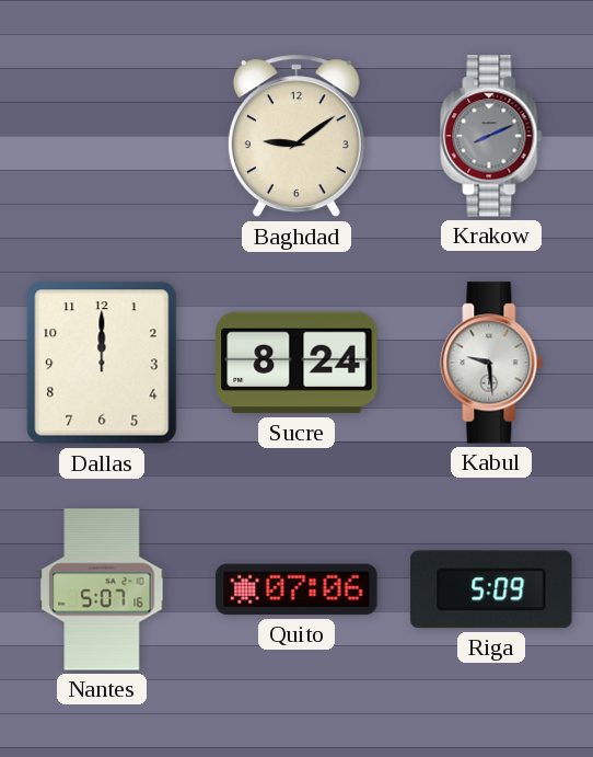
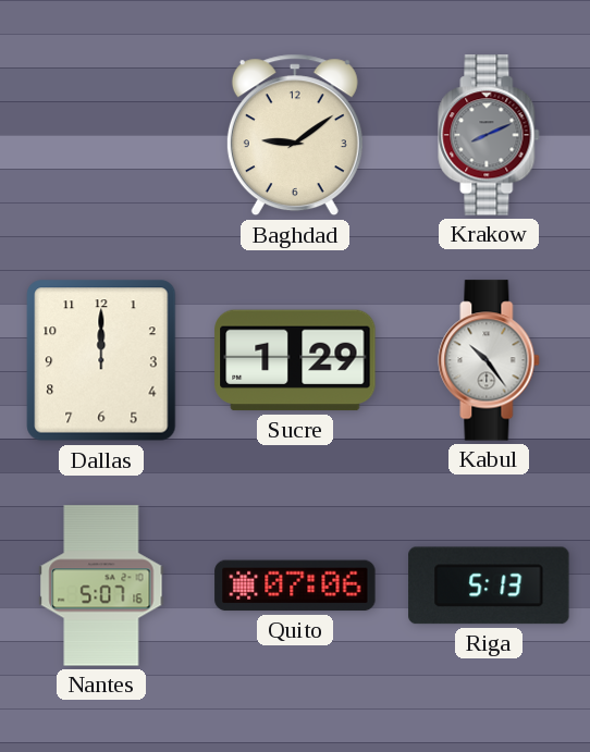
Sucre: 8:24 -> 1:29 (295, 360)
Kabul: 9:29 -> 10:24 (489, 360)
Riga: 5:09 -> 5:13 (489, 585)
